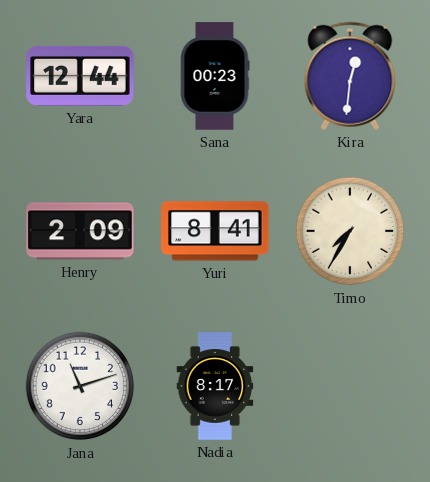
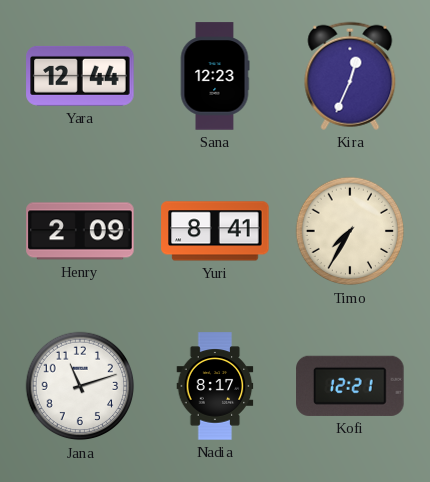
Sana: 00:23 -> 12:23 (215, 76)
Kira: 12:31 -> 12:34 (350, 76)
Kofi: none -> 12:21 (350, 386)
